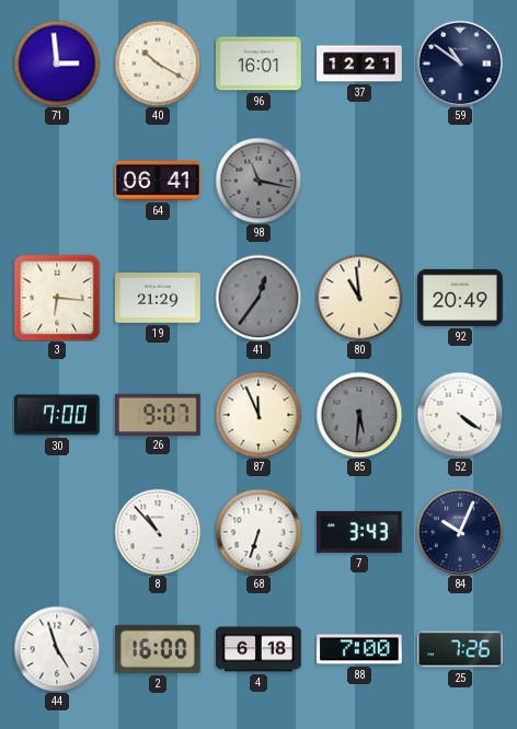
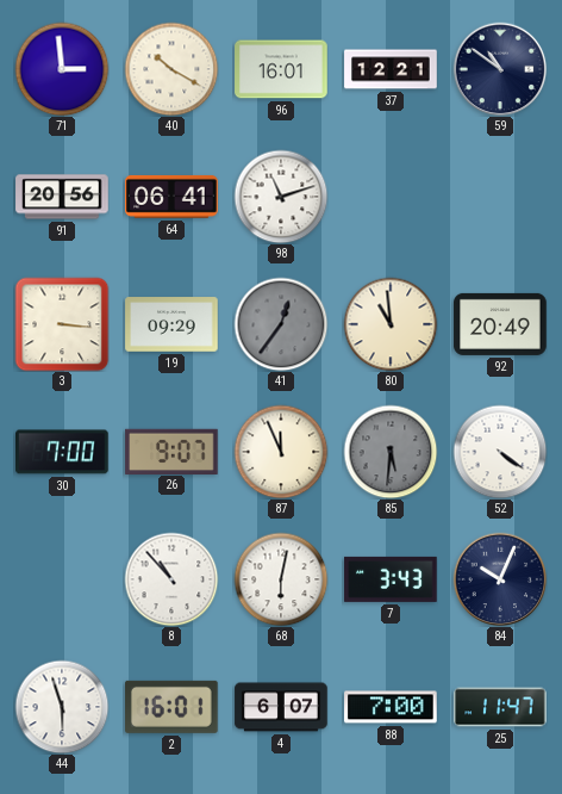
91: none -> 20:56 (62, 197)
98: 11:17 -> 11:12 (281, 197)
98 dial: grey -> white (281, 197)
3: 6:16 -> 3:16 (62, 324)
19: 21:29 -> 09:29 (171, 324)
68: 6:33 -> 6:02 (281, 579)
44: 4:57 -> 5:57 (62, 707)
2: 16:00 -> 16:01 (173, 707)
4: 6:18 -> 6:07 (281, 707)
25: 7:26 -> 11:47 (500, 707)
